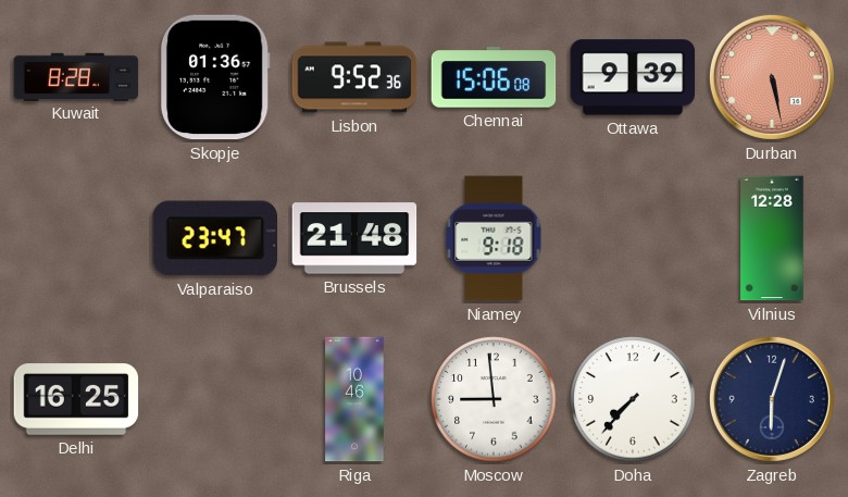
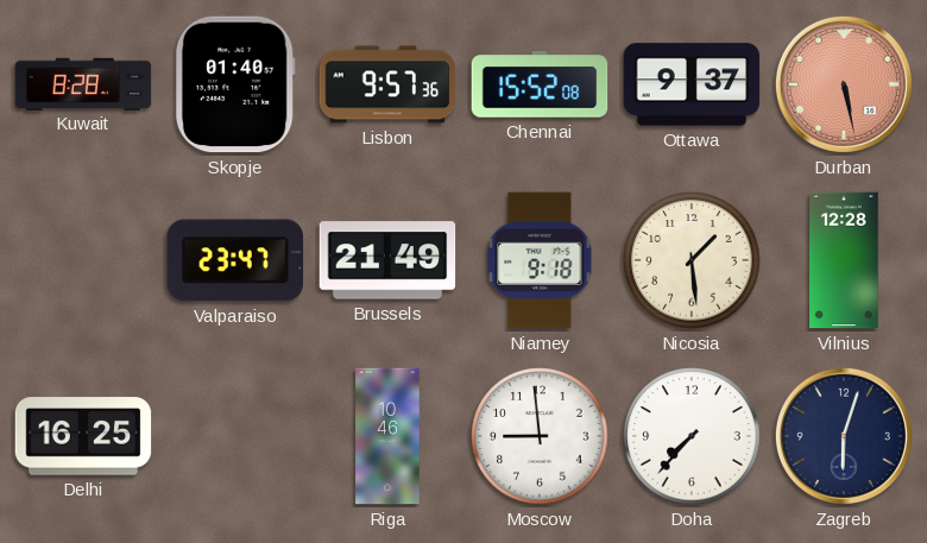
Skopje: 01:36 -> 01:40 (235, 84)
Lisbon: 9:52 -> 9:57 (387, 84)
Chennai: 15:06 -> 15:52 (540, 84)
Ottawa: 9:39 -> 9:37 (692, 84)
Brussels: 21:48 -> 21:49 (387, 260)
Nicosia: none -> 1:29 (692, 260)
